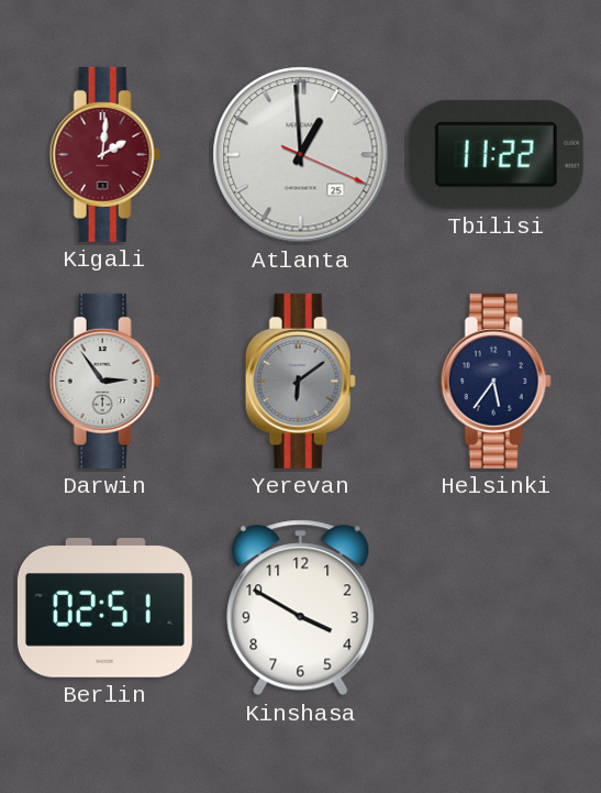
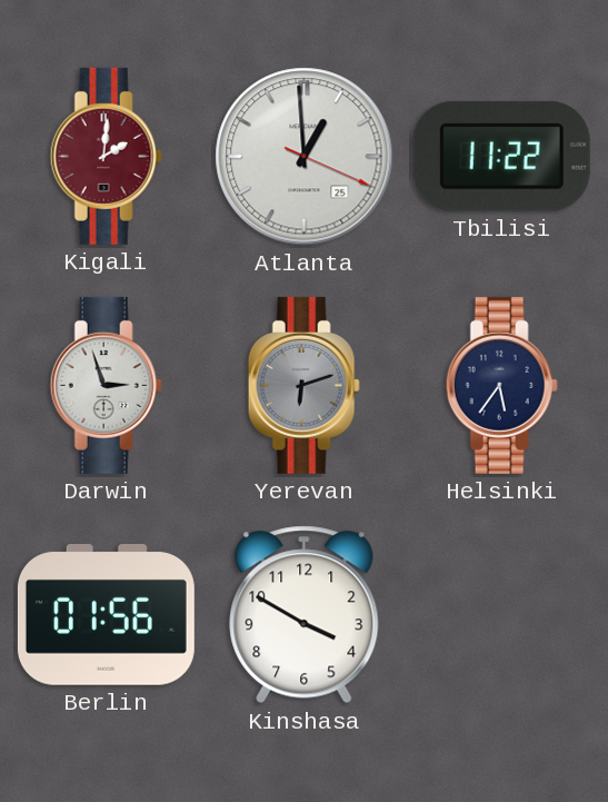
Darwin: 2:54 -> 2:57 (106, 385)
Yerevan: 6:09 -> 6:12 (303, 385)
Berlin: 02:51 -> 01:56 (106, 615)
